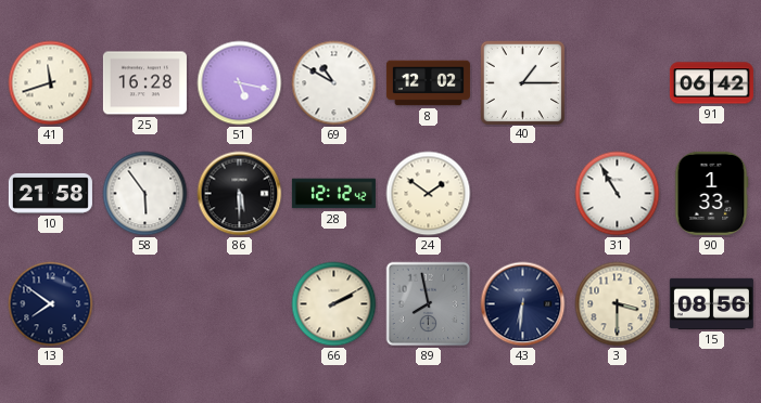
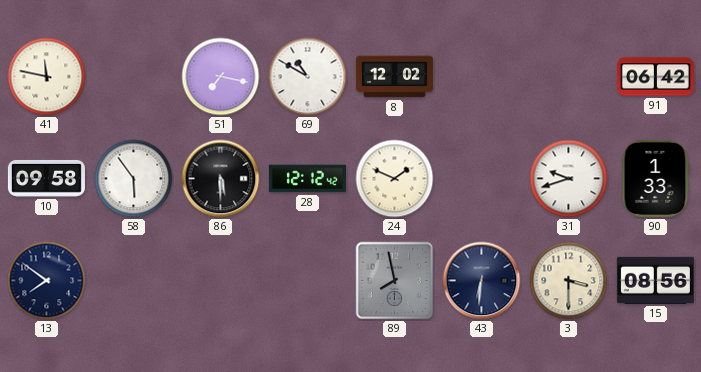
41: 11:42 -> 11:47 (47, 77)
25: 16:28 -> none (144, 83)
51: 5:17 -> 7:17 (221, 77)
40: 1:15 -> none (522, 82)
10: 21:58 -> 09:58 (46, 178)
24: 1:51 -> 1:49 (395, 179)
31: 10:55 -> 9:42 (569, 179)
66: 2:10 -> none (334, 304)
